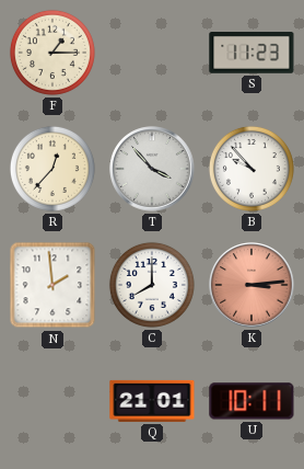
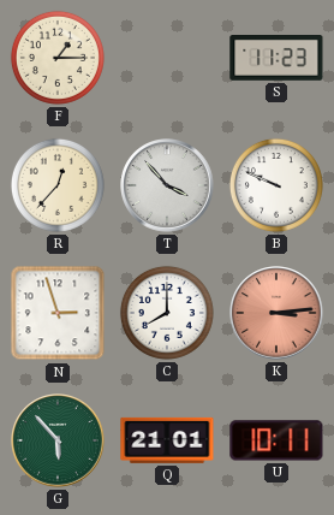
B: 9:53 -> 9:49 (276, 185)
N: 1:59 -> 2:57 (58, 313)
G: none -> 5:53 (58, 440)
